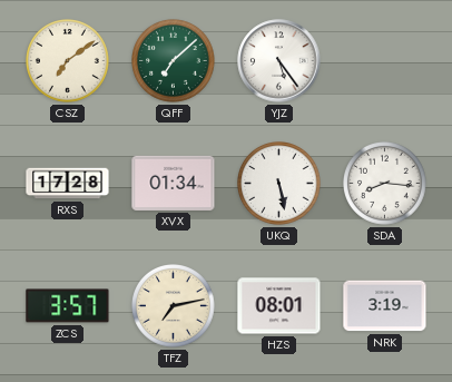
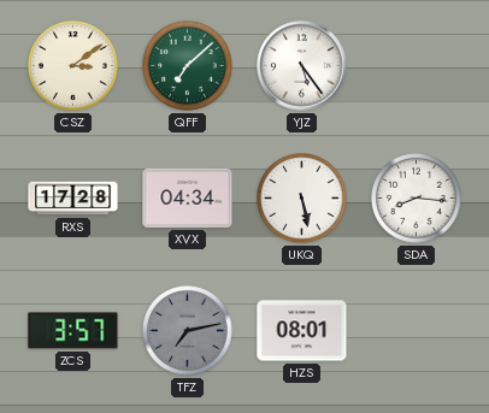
CSZ: 7:09 -> 3:09 (73, 66)
XVX: 01:34 -> 04:34 (188, 197)
TFZ dial: cream -> grey (188, 331)
NRK: 3:19 -> none (385, 306)
